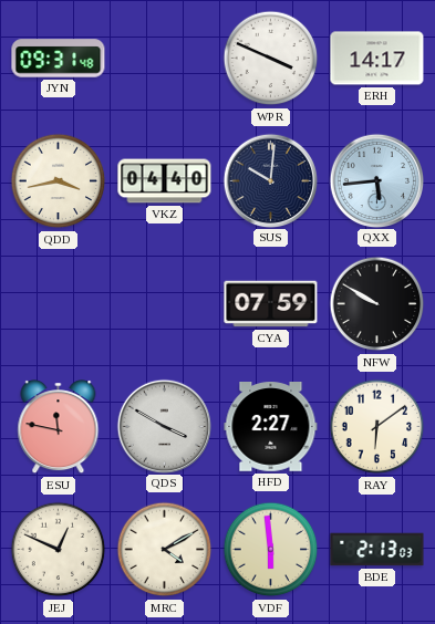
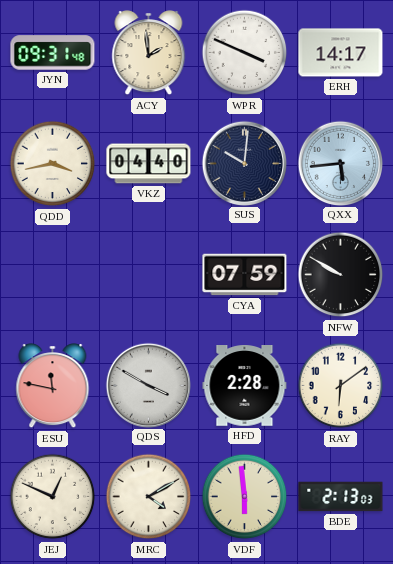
ACY: none -> 1:59 (149, 53)
HFD: 2:27 -> 2:28 (245, 386)
